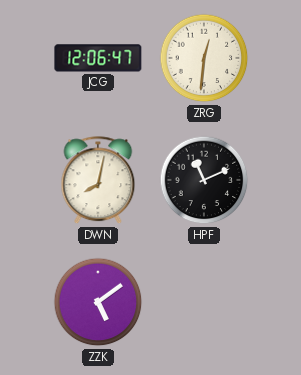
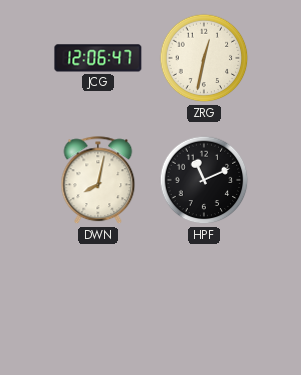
ZRG: 12:31 -> 12:32 (204, 58)
ZZK: 5:09 -> none (98, 302)
